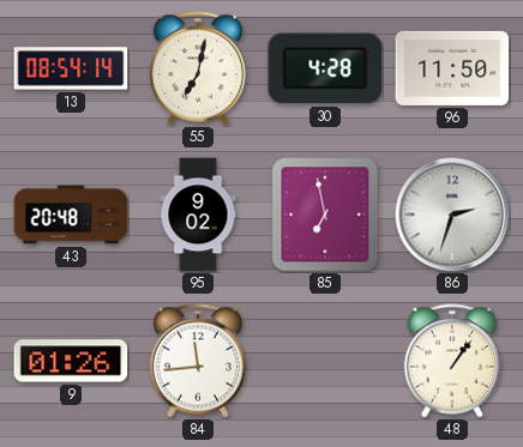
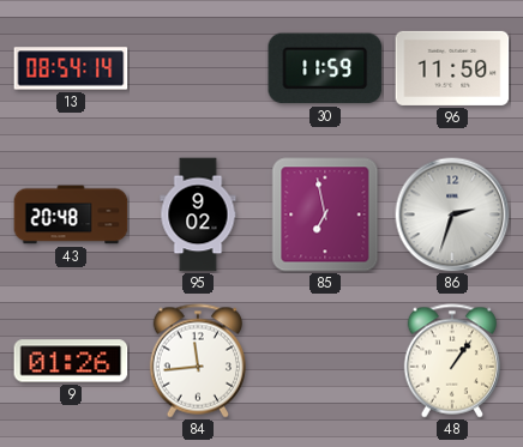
55: 7:02 -> none (197, 68)
30: 4:28 -> 11:59 (325, 68)
